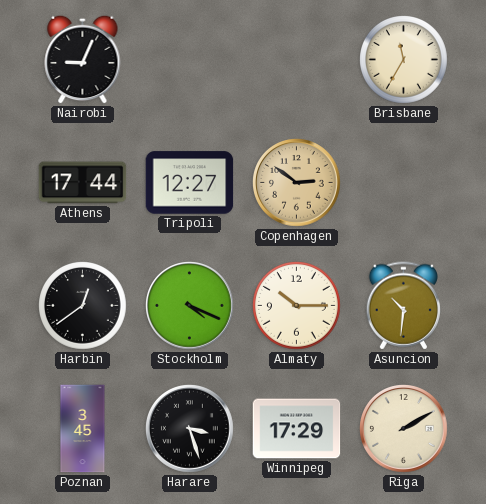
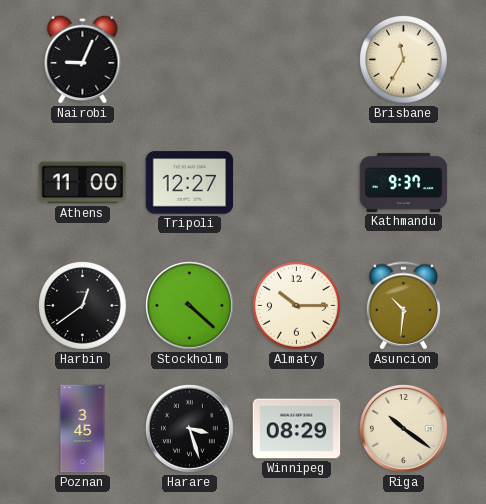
Athens: 17:44 -> 11:00 (83, 183)
Copenhagen: 2:51 -> none (297, 183)
Kathmandu: none -> 9:37 (404, 182)
Stockholm: 4:19 -> 4:22 (190, 306)
Winnipeg: 17:29 -> 08:29 (297, 429)
Riga: 2:10 -> 10:21 (404, 429)
